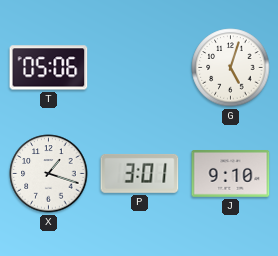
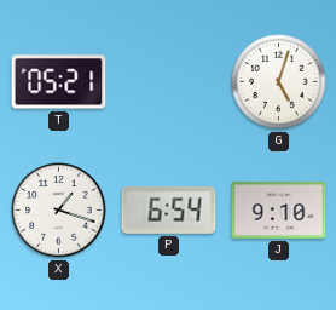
T: 05:06 -> 05:21 (59, 82)
P: 3:01 -> 6:54 (169, 211)
